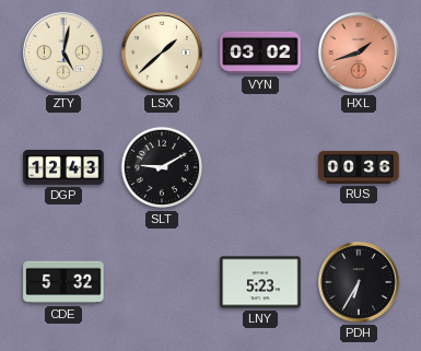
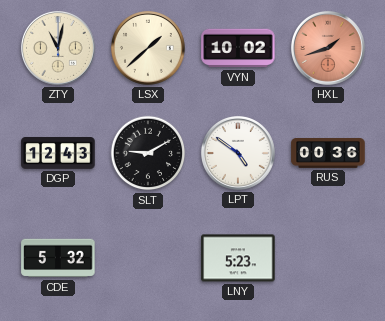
ZTY: 5:02 -> 11:02 (58, 48)
VYN: 03:02 -> 10:02 (238, 48)
LPT: none -> 4:51 (238, 153)
PDH: 6:35 -> none (359, 282)
